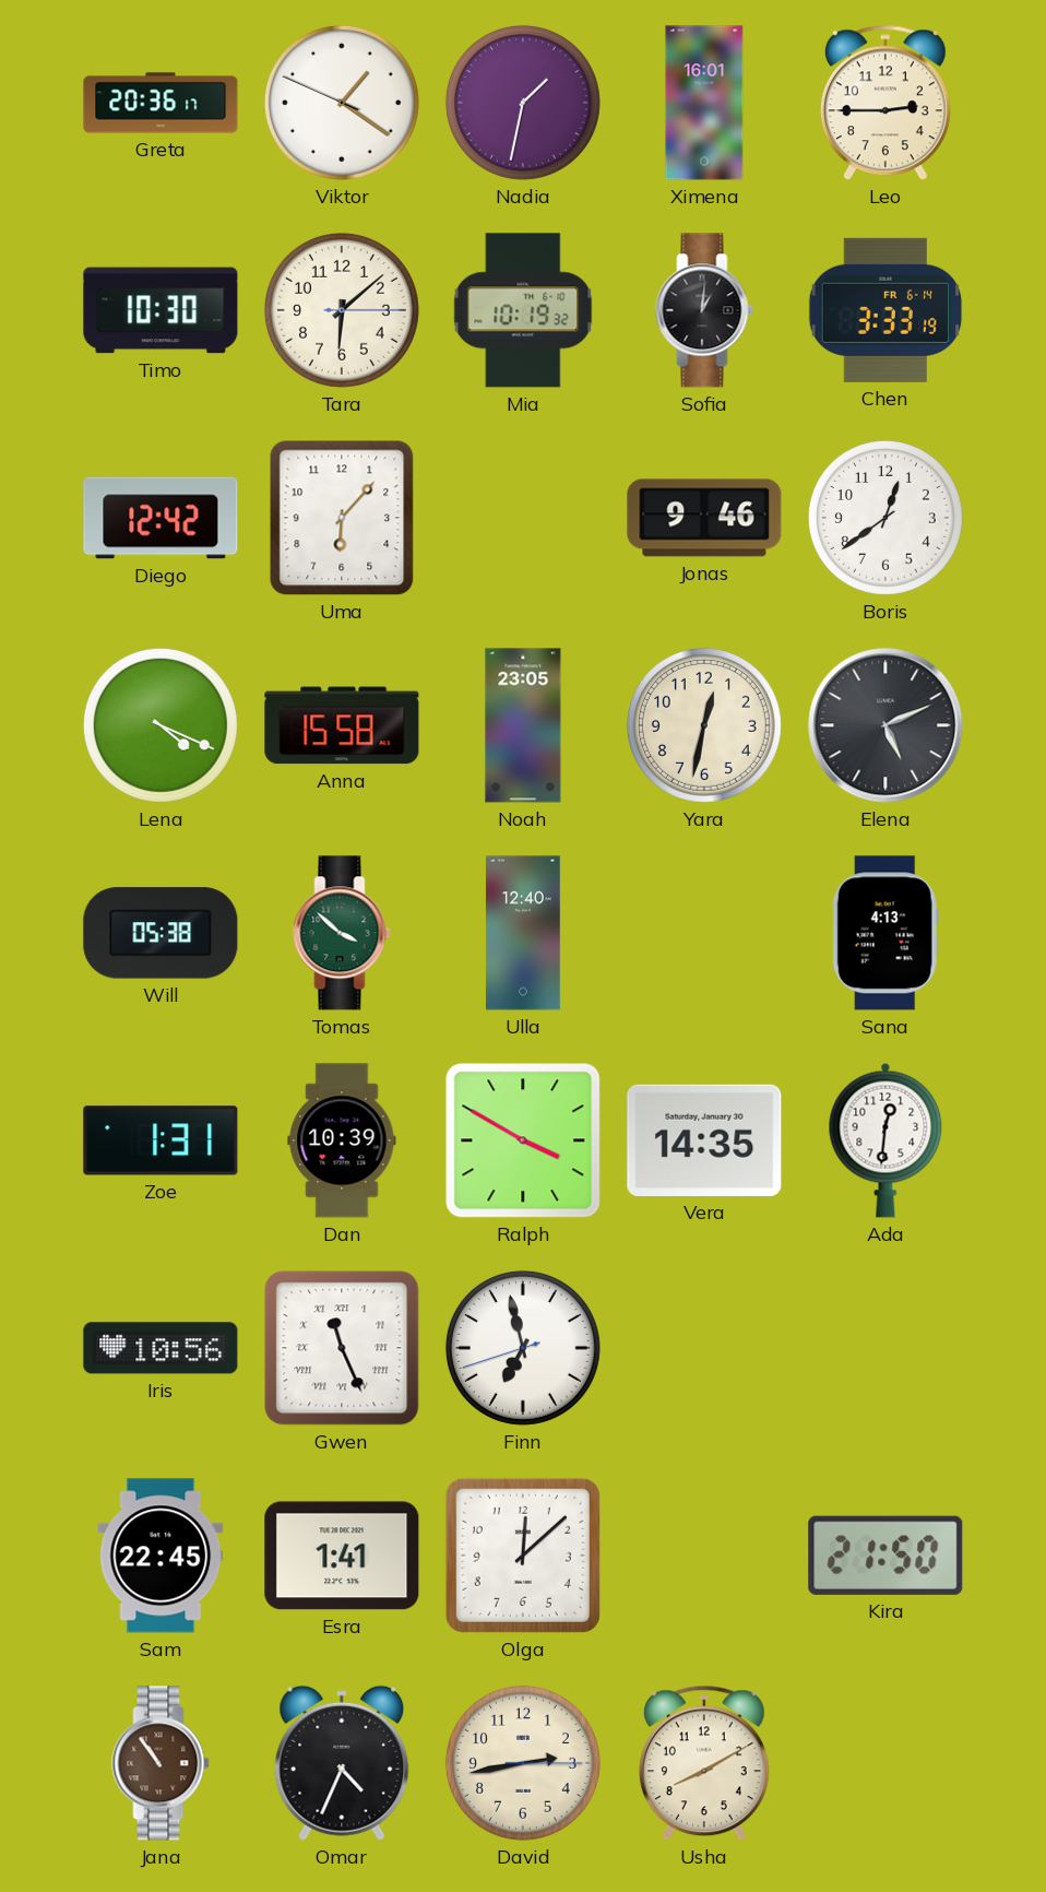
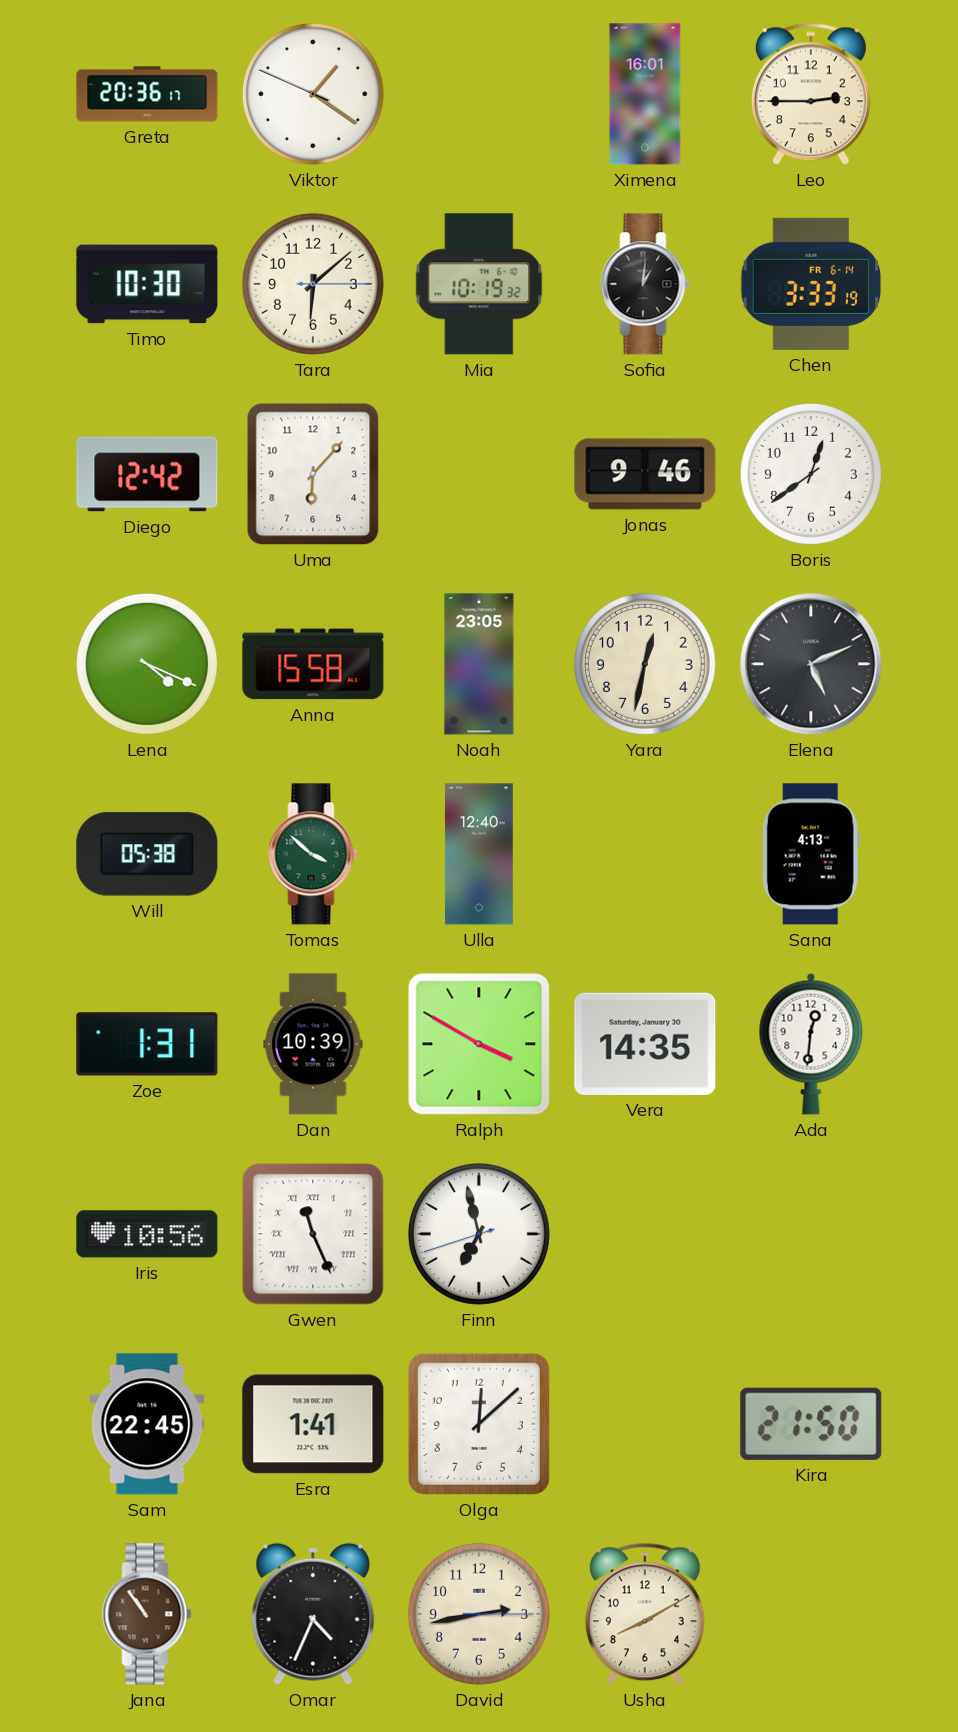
Nadia: 1:32 -> none (523, 103)
